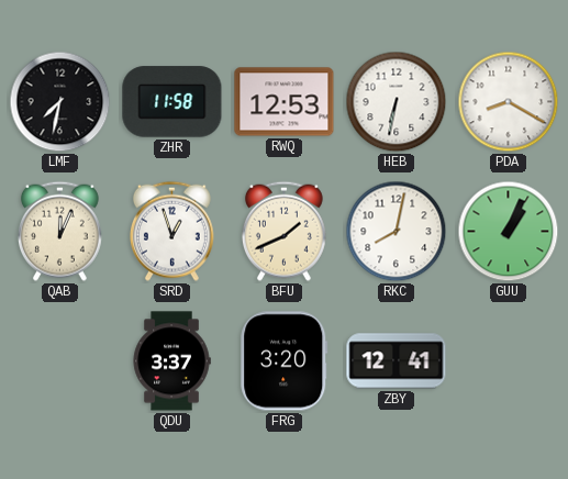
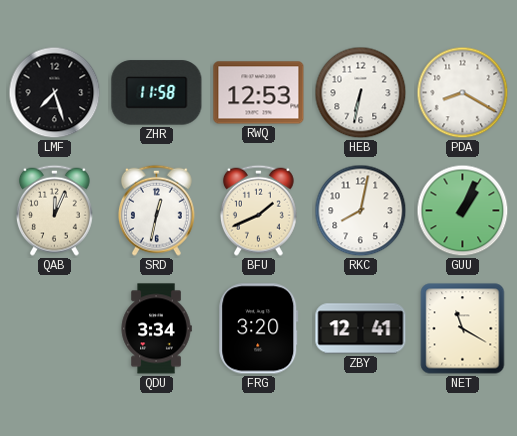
LMF: 7:32 -> 7:27 (55, 93)
SRD: 12:57 -> 12:32 (156, 210)
QDU: 3:37 -> 3:34 (156, 329)
NET: none -> 11:20 (463, 329)
